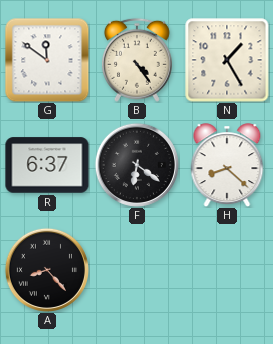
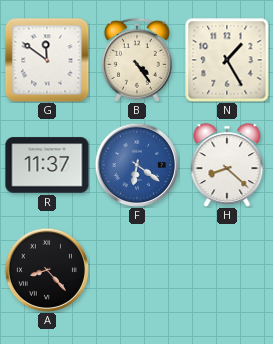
R: 6:37 -> 11:37 (47, 165)
F dial: black -> blue (137, 165)
